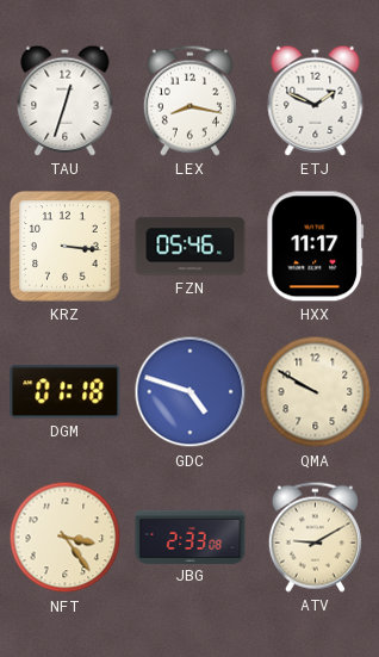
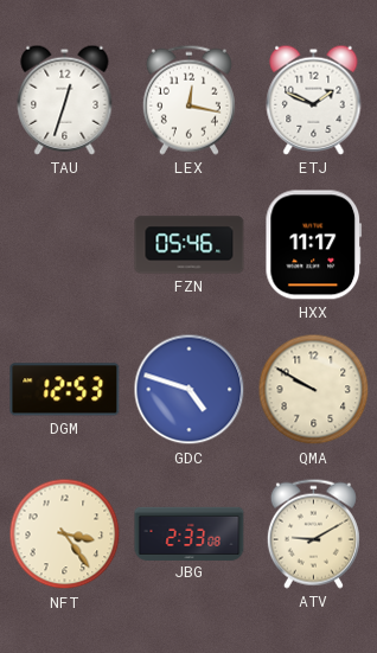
LEX: 8:17 -> 12:17 (188, 100)
KRZ: 3:16 -> none (66, 247)
DGM: 01:18 -> 12:53 (65, 390)
